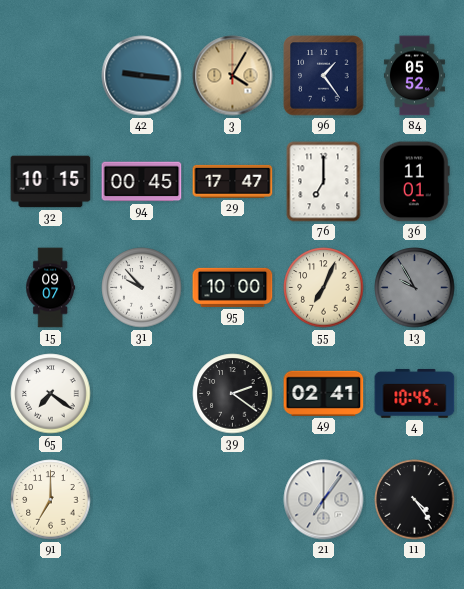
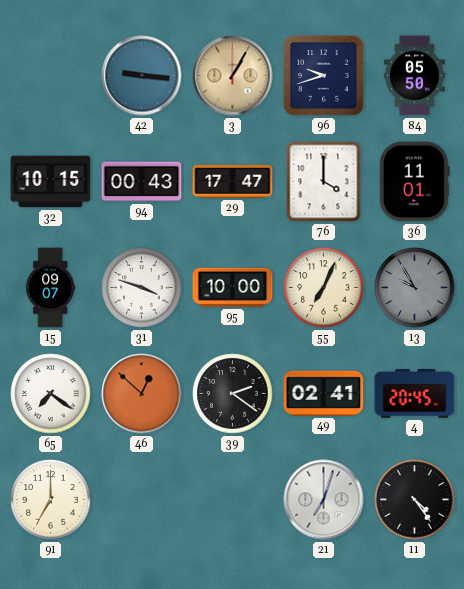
3: 4:05 -> 1:05 (233, 76)
96: 1:24 -> 9:42 (324, 76)
84: 05:52 -> 05:50 (414, 76)
94: 00:45 -> 00:43 (142, 182)
76: 7:00 -> 4:00 (324, 182)
31: 9:53 -> 3:48 (142, 288)
46: none -> 12:52 (142, 394)
4: 10:45 -> 20:45 (415, 393)
21: 7:06 -> 7:03 (324, 500)
